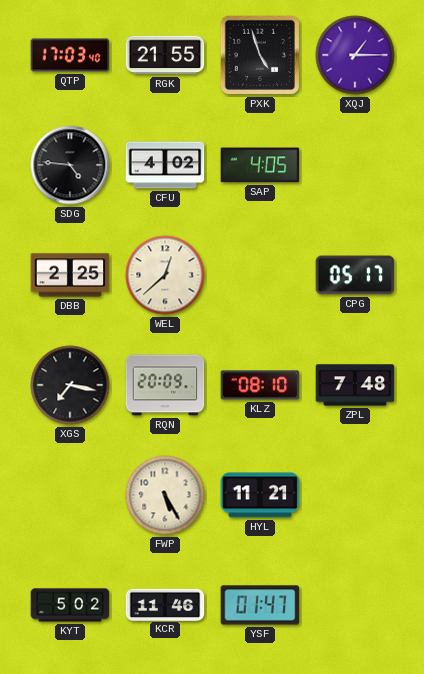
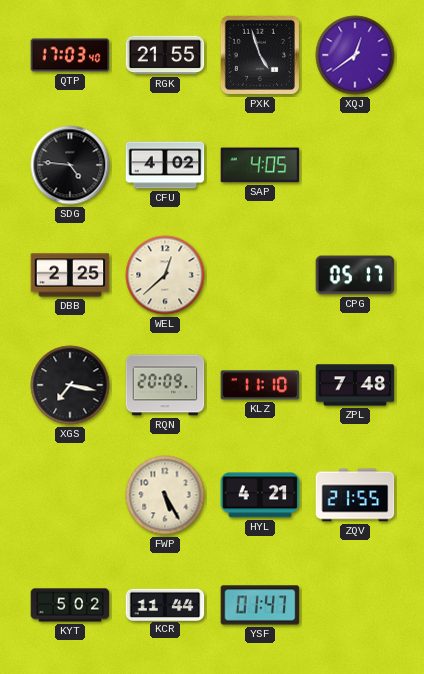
XQJ: 1:15 -> 12:39 (355, 55)
KLZ: 08:10 -> 11:10 (260, 385)
HYL: 11:21 -> 4:21 (260, 495)
ZQV: none -> 21:55 (355, 495)
KCR: 11:46 -> 11:44 (165, 604)
